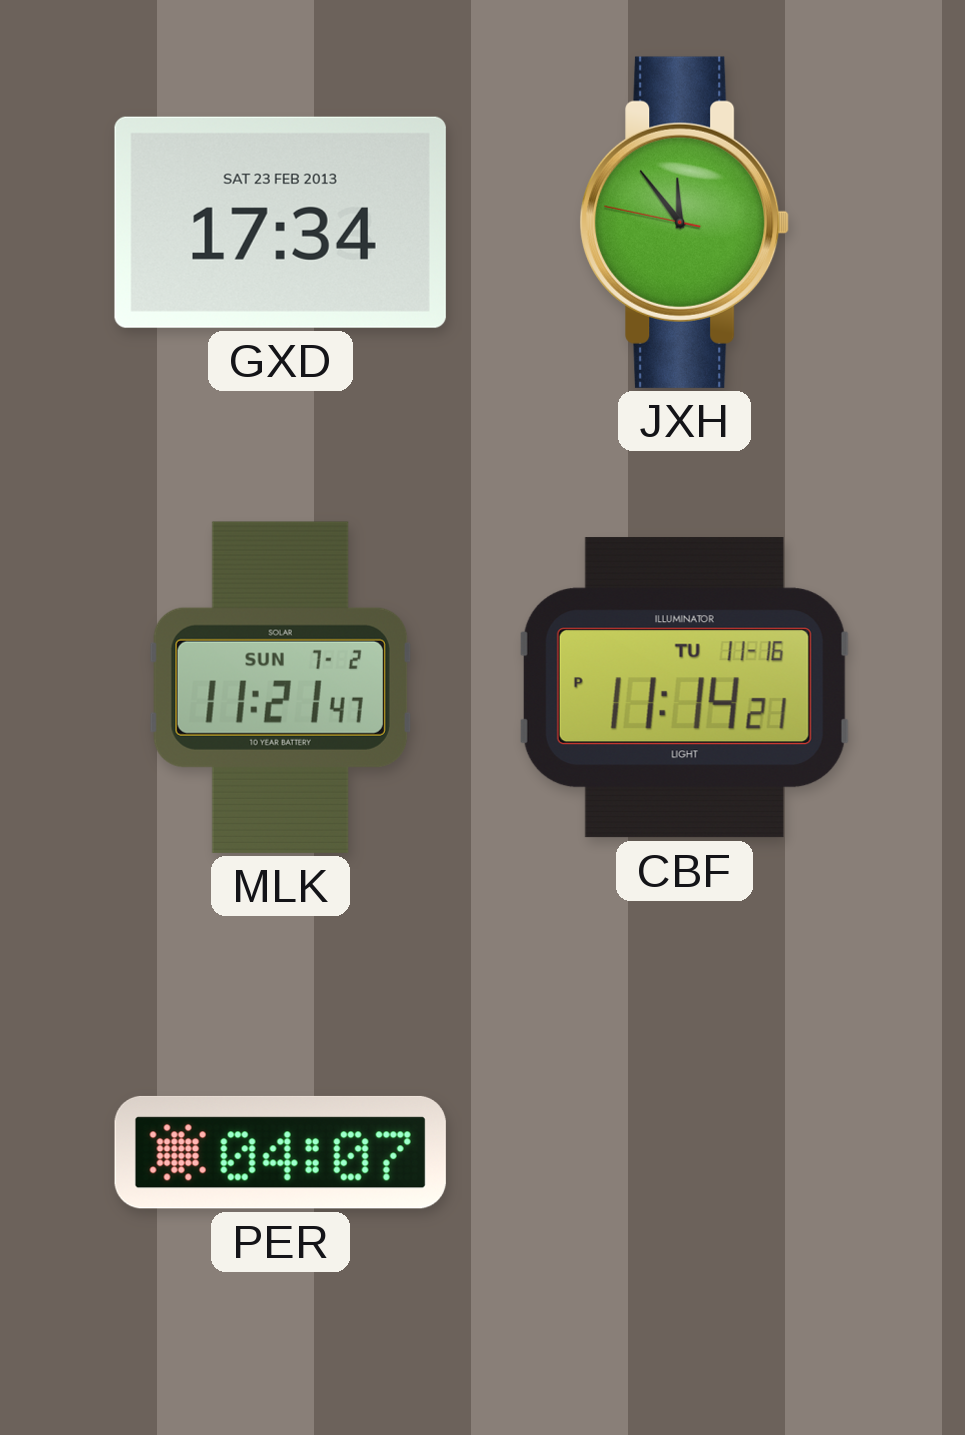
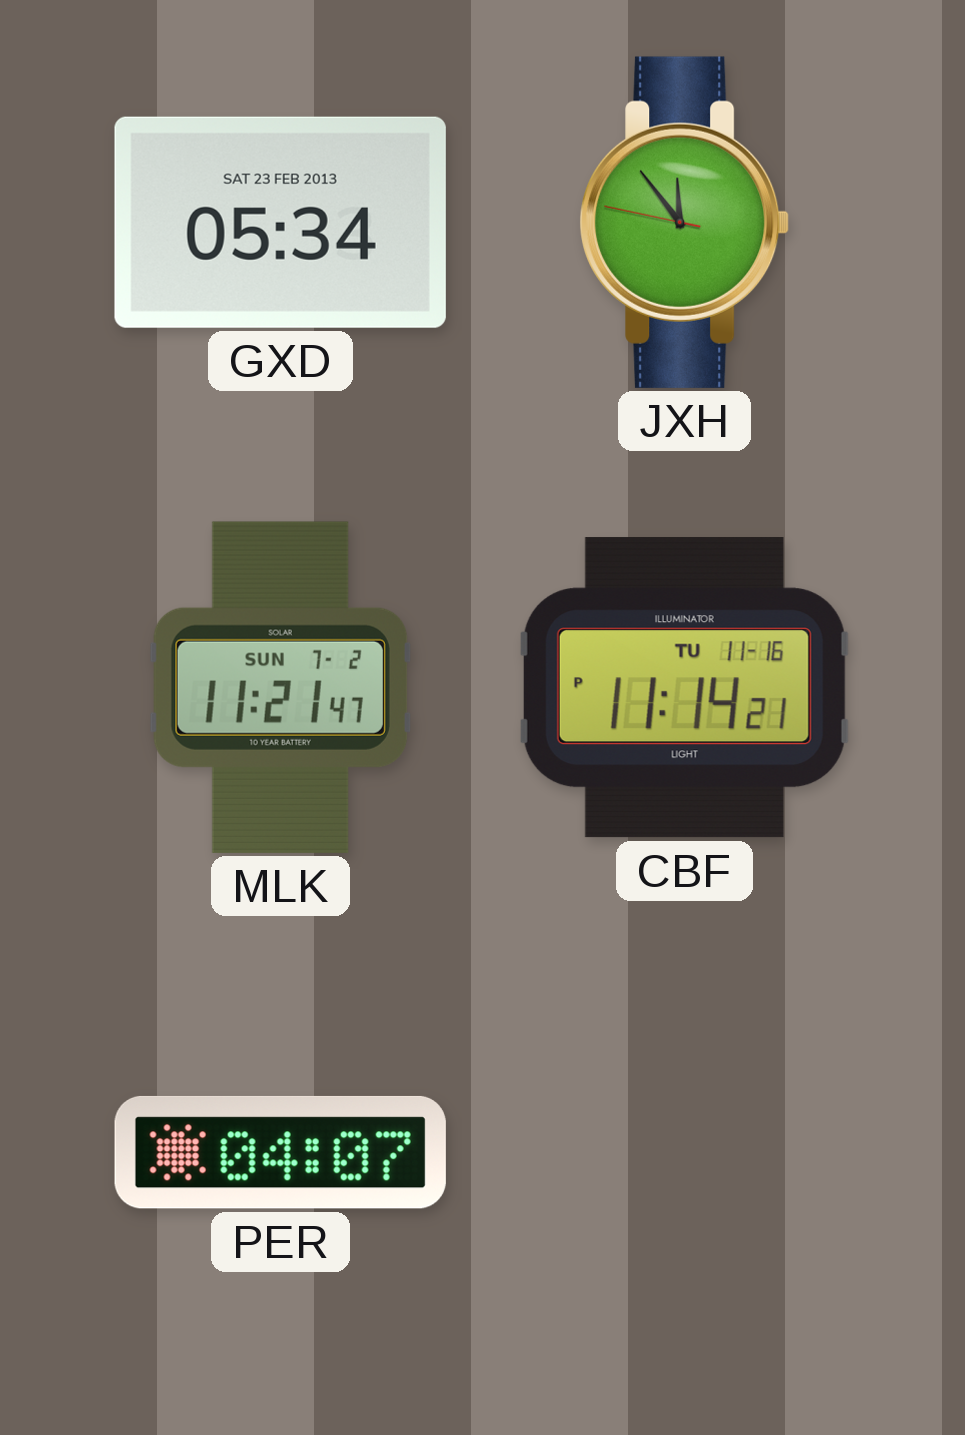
GXD: 17:34 -> 05:34 (280, 222)
